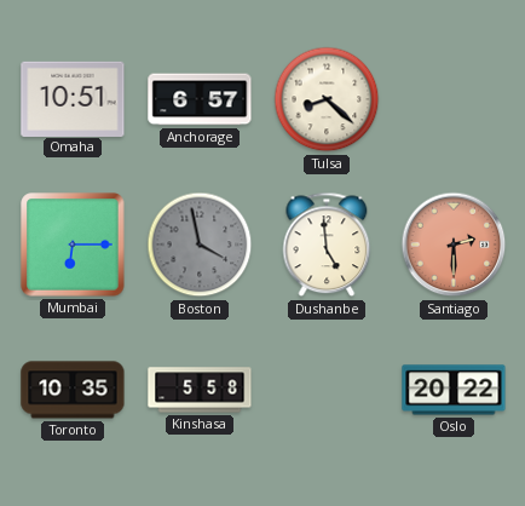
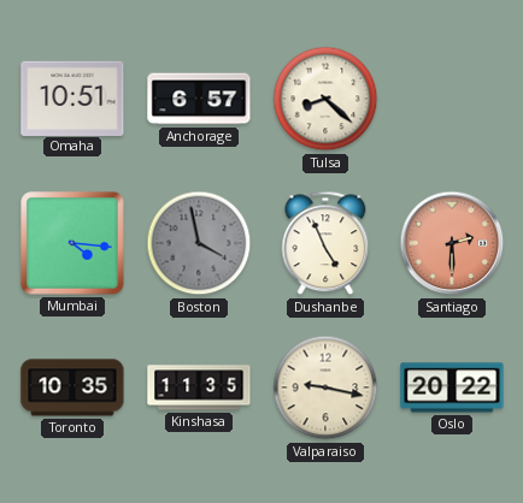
Mumbai: 6:15 -> 4:16 (72, 243)
Dushanbe: 4:59 -> 4:56 (325, 243)
Kinshasa: 5:58 -> 11:35 (199, 387)
Valparaiso: none -> 9:17 (325, 387)
